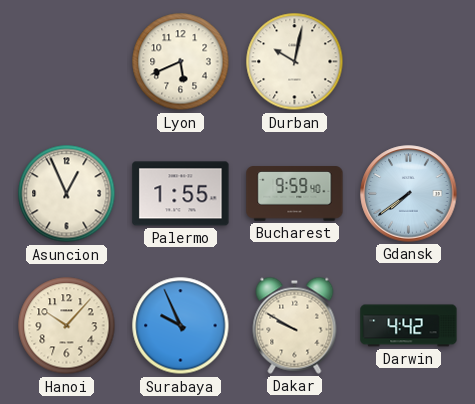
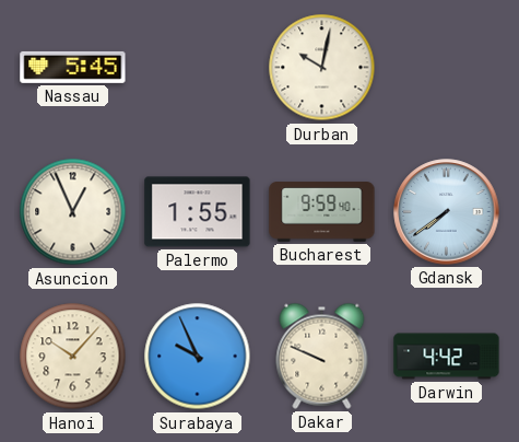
Nassau: none -> 5:45 (73, 67)
Lyon: 5:41 -> none (181, 62)
Dakar: 9:50 -> 9:49 (322, 356)
